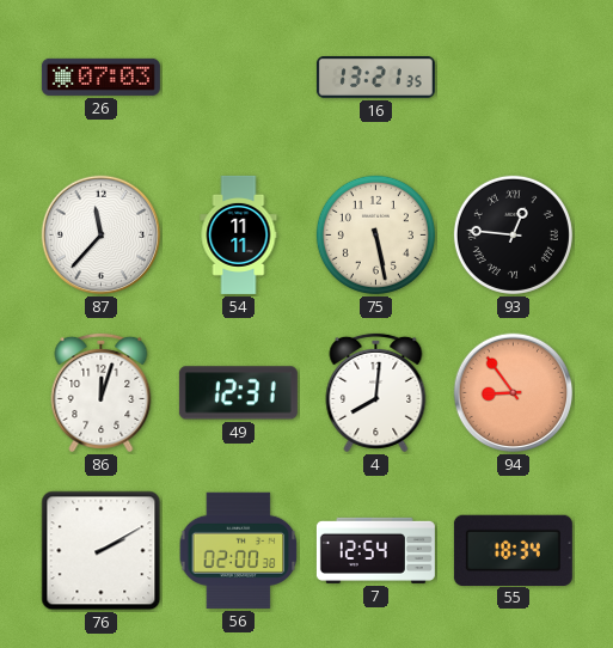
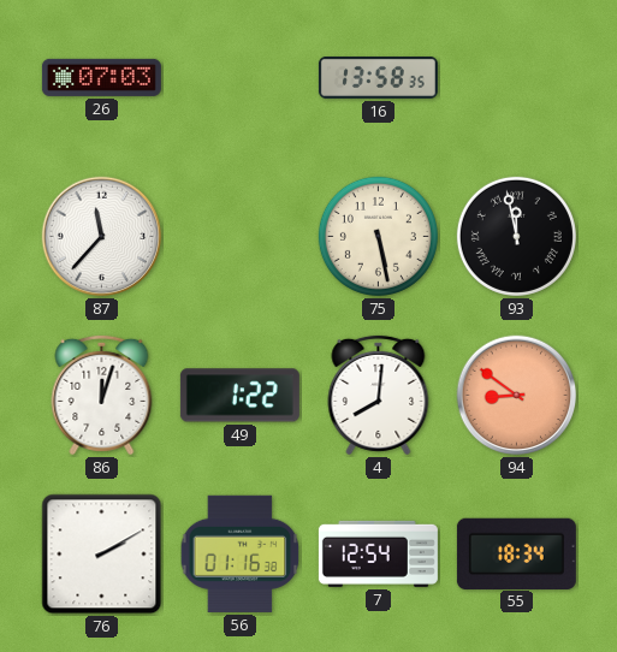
16: 13:21 -> 13:58 (378, 78)
54: 11:11 -> none (239, 234)
93: 12:46 -> 11:58 (516, 236)
49: 12:31 -> 1:22 (239, 396)
94: 8:54 -> 8:51 (517, 396)
56: 02:00 -> 01:16 (241, 553)
